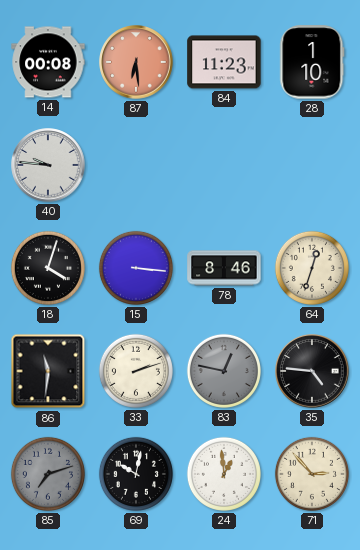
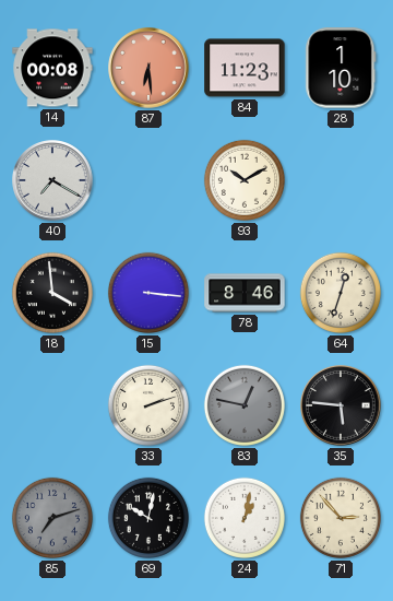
40: 9:46 -> 7:20 (52, 180)
93: none -> 10:10 (245, 180)
18: 4:03 -> 3:59 (52, 293)
86: 11:31 -> none (48, 371)
35: 4:46 -> 5:46 (341, 405)
24: 12:59 -> 1:02 (245, 518)
